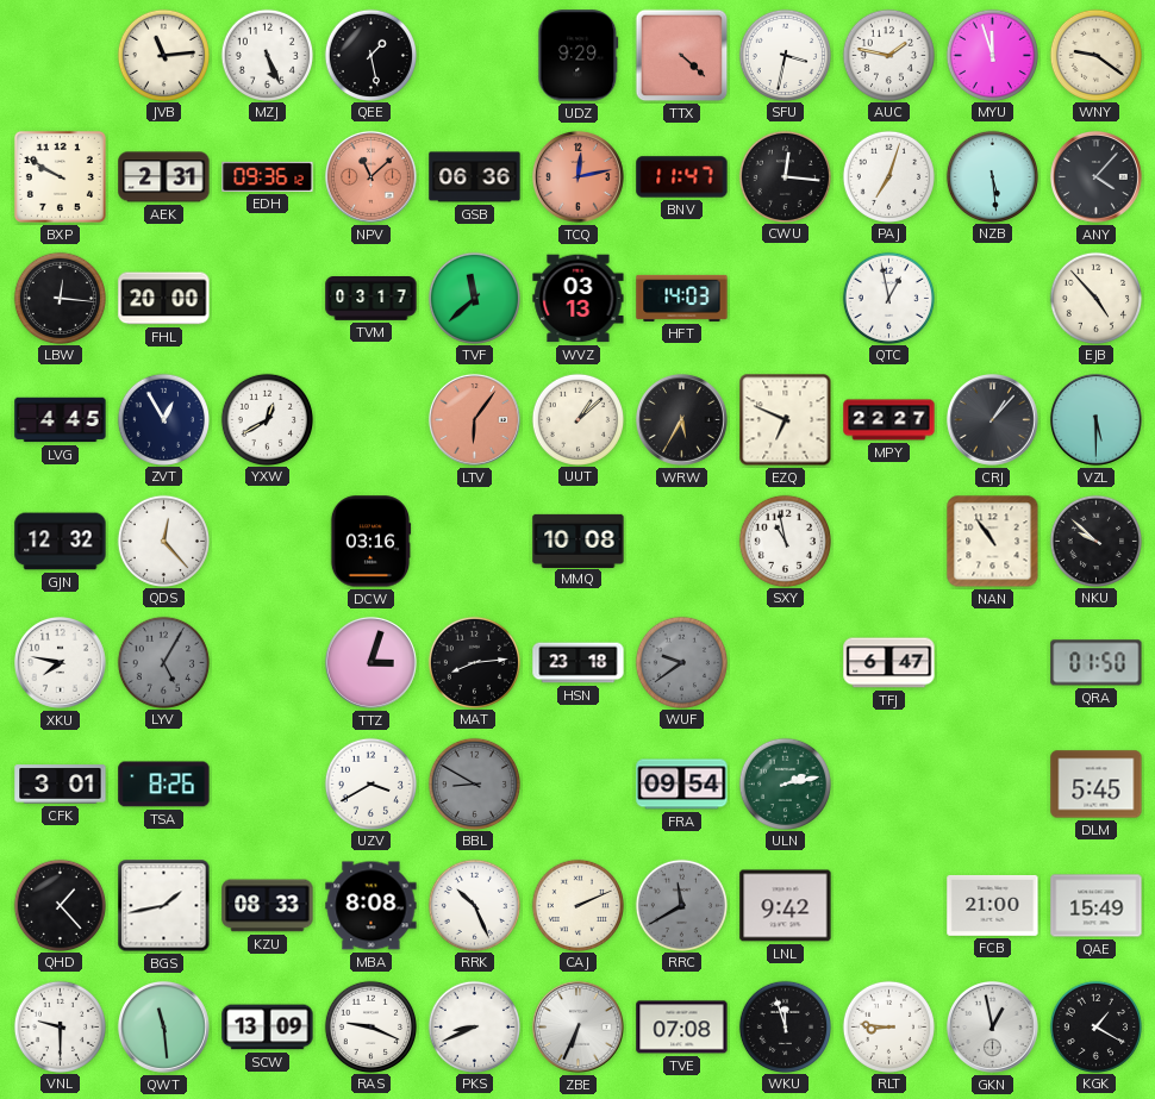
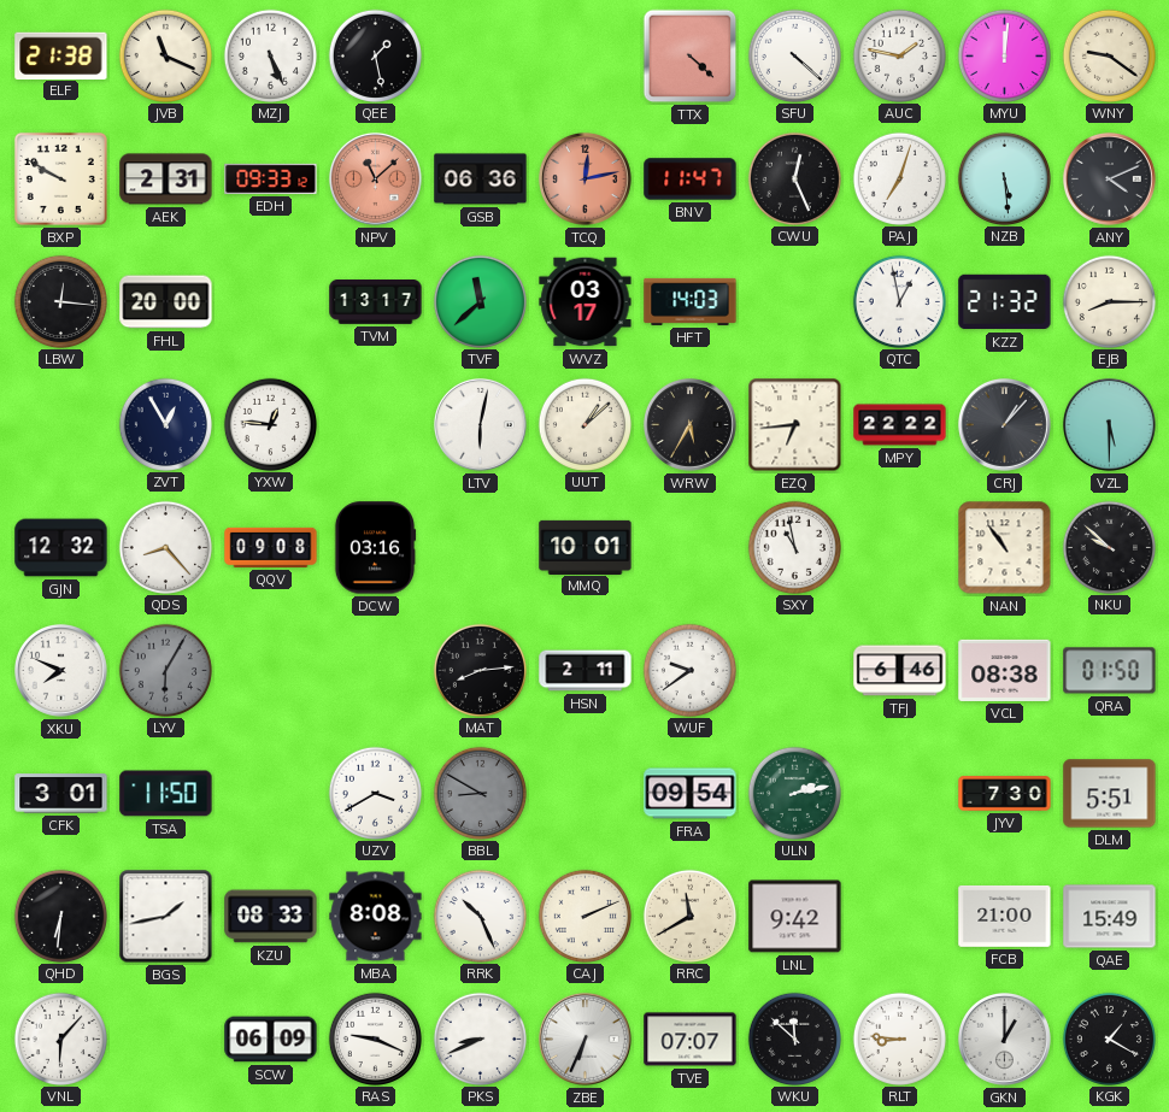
ELF: none -> 21:38 (61, 55)
JVB: 11:14 -> 11:19 (165, 55)
UDZ: 9:29 -> none (579, 56)
SFU: 3:32 -> 4:22 (794, 55)
MYU: 11:57 -> 12:01 (1004, 55)
EDH: 09:36 -> 09:33 (271, 178)
CWU: 12:16 -> 12:26 (794, 178)
ANY: 4:07 -> 4:11 (1109, 178)
TVM: 03:17 -> 13:17 (376, 302)
WVZ: 03:13 -> 03:17 (586, 302)
KZZ: none -> 21:32 (1005, 302)
EJB: 4:53 -> 8:15 (1109, 301)
LVG: 4:45 -> none (61, 420)
YXW: 12:40 -> 12:46 (270, 424)
LTV: 6:06 -> 6:02 (480, 424)
LTV dial: salmon -> white (480, 424)
EZQ: 6:49 -> 6:44 (795, 425)
MPY: 22:27 -> 22:22 (900, 425)
QDS: 12:23 -> 8:23 (165, 547)
QQV: none -> 09:08 (271, 547)
MMQ: 10:08 -> 10:01 (586, 547)
XKU: 7:47 -> 7:49 (60, 670)
LYV: 5:05 -> 6:05 (165, 670)
TTZ: 3:03 -> none (370, 662)
HSN: 23:18 -> 2:11 (586, 671)
WUF dial: grey -> white (689, 670)
TFJ: 6:47 -> 6:46 (900, 671)
VCL: none -> 08:38 (1005, 670)
TSA: 8:26 -> 11:50 (166, 794)
JYV: none -> 7:30 (1005, 794)
DLM: 5:45 -> 5:51 (1110, 794)
QHD: 1:23 -> 6:31 (60, 916)
RRC dial: grey -> cream (689, 916)
VNL: 9:30 -> 6:07 (60, 1039)
QWT: 11:29 -> none (163, 1026)
SCW: 13:09 -> 06:09 (271, 1040)
TVE: 07:08 -> 07:07 (691, 1040)
WKU: 11:57 -> 11:52 (794, 1039)
GKN: 12:58 -> 1:00 (1004, 1039)
